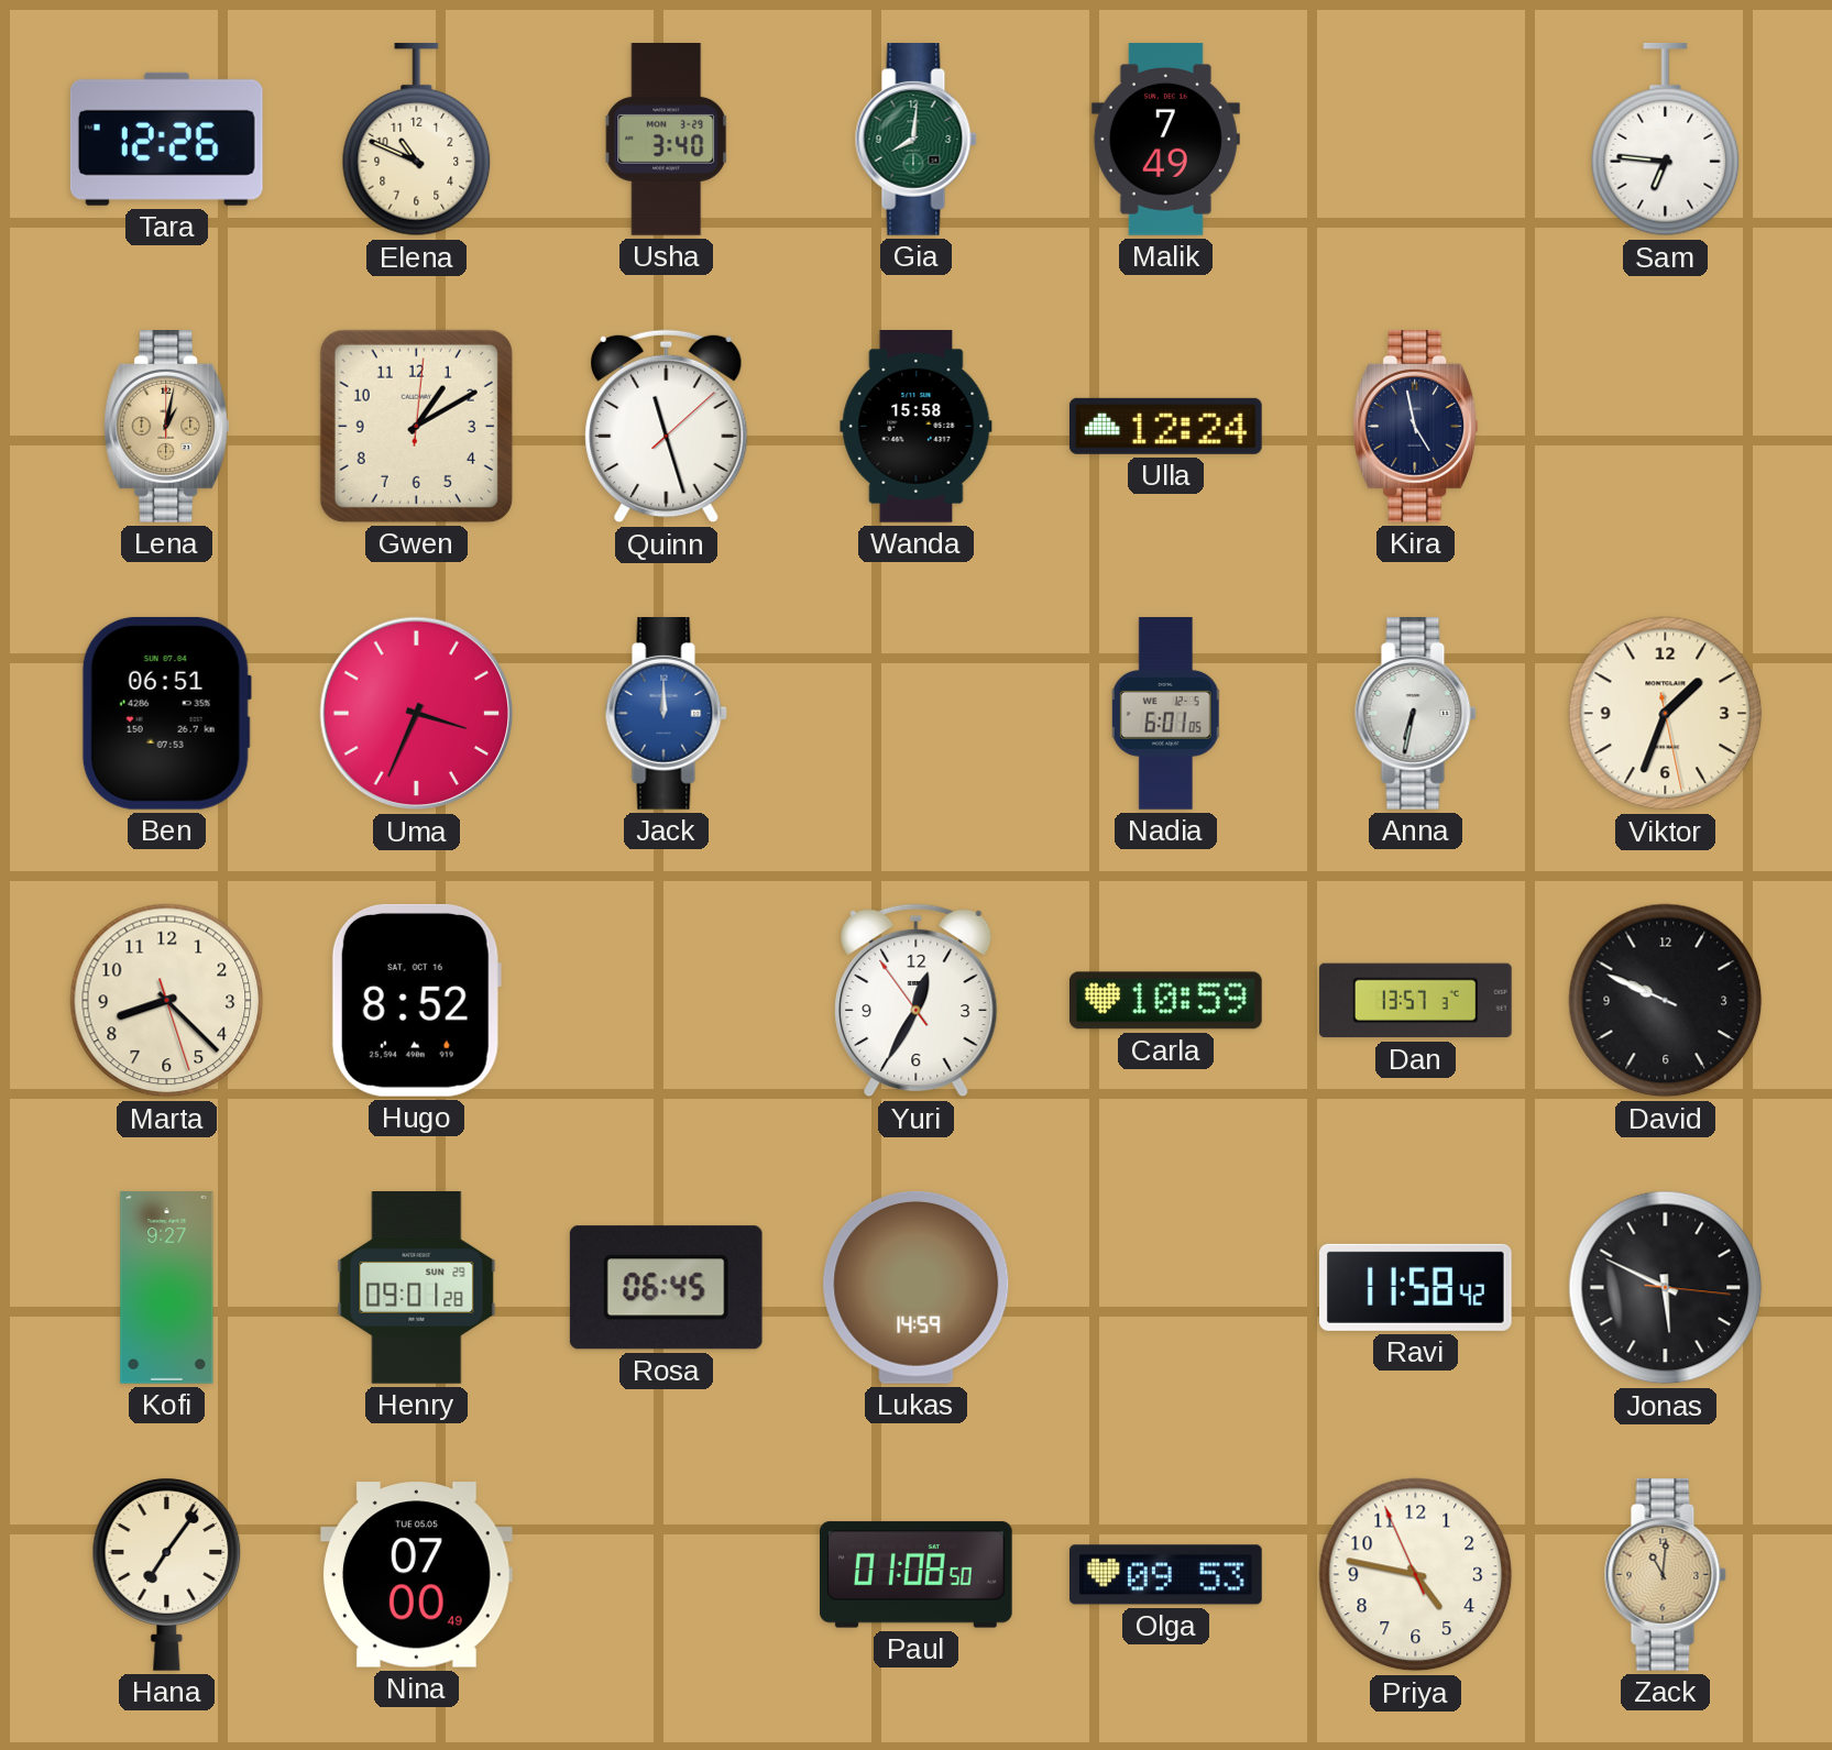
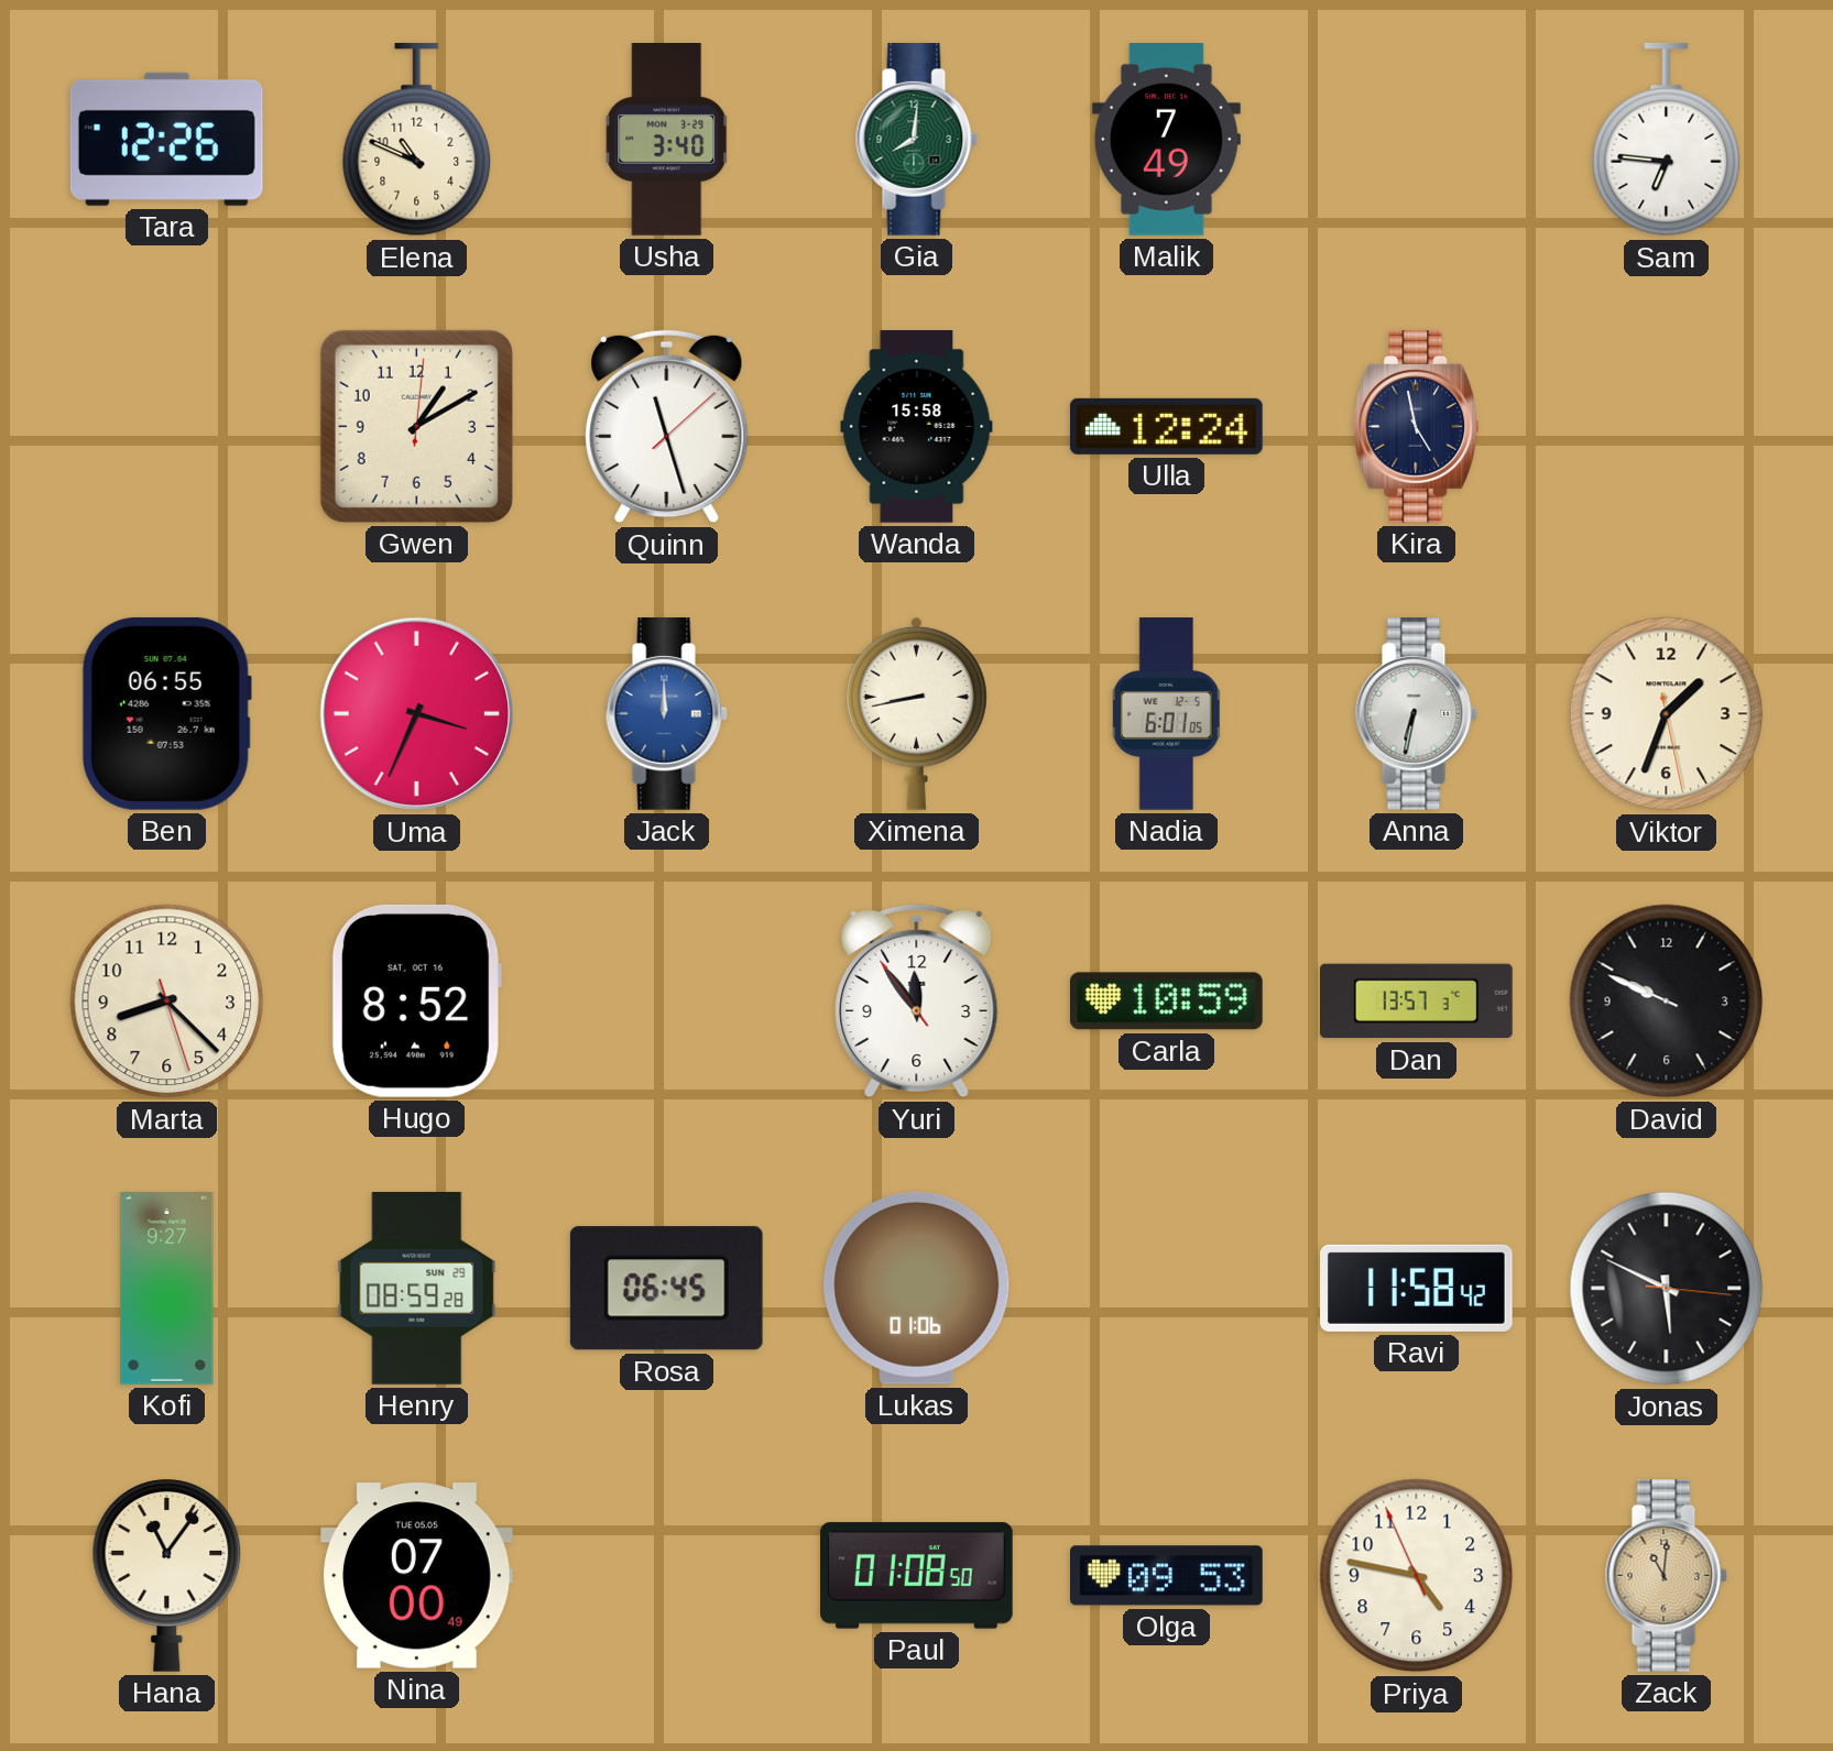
Lena: 1:02 -> none (167, 427)
Ben: 06:51 -> 06:55 (166, 713)
Ximena: none -> 8:43 (916, 713)
Yuri: 12:34 -> 11:53 (917, 1002)
Henry: 09:01 -> 08:59 (417, 1289)
Lukas: 14:59 -> 01:06 (917, 1288)
Hana: 7:06 -> 11:06 (167, 1575)
